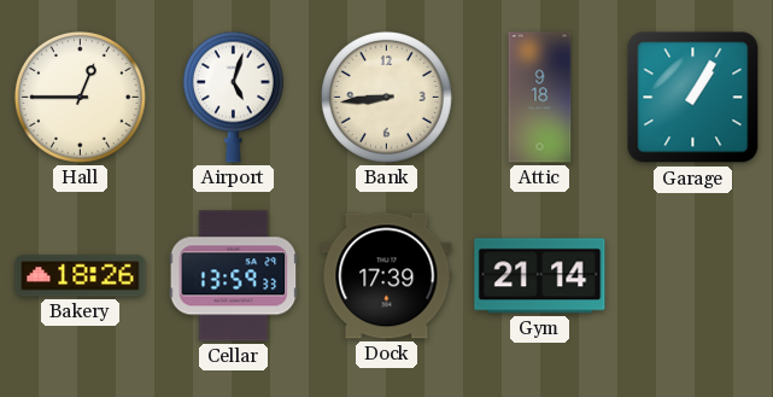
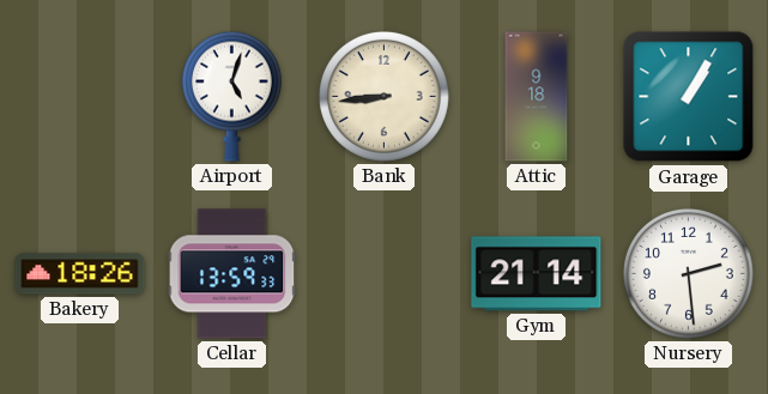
Hall: 12:45 -> none (80, 97)
Dock: 17:39 -> none (387, 276)
Nursery: none -> 2:29 (688, 273)
